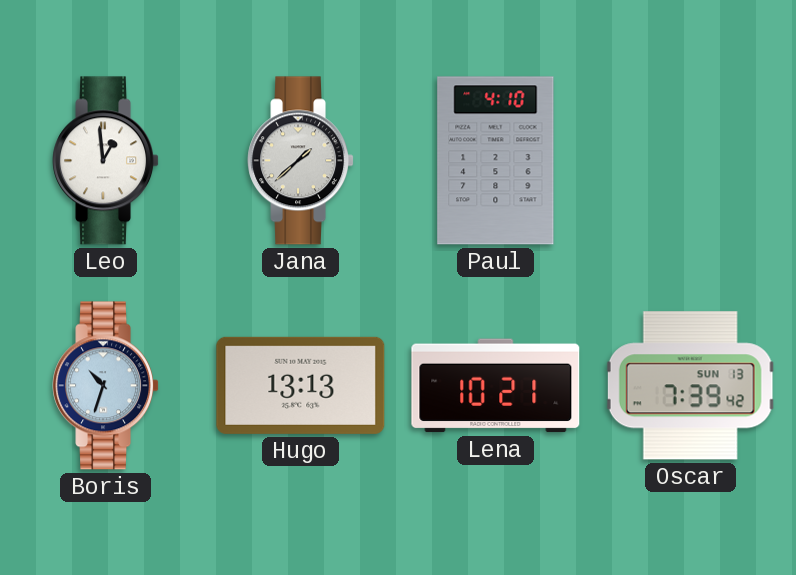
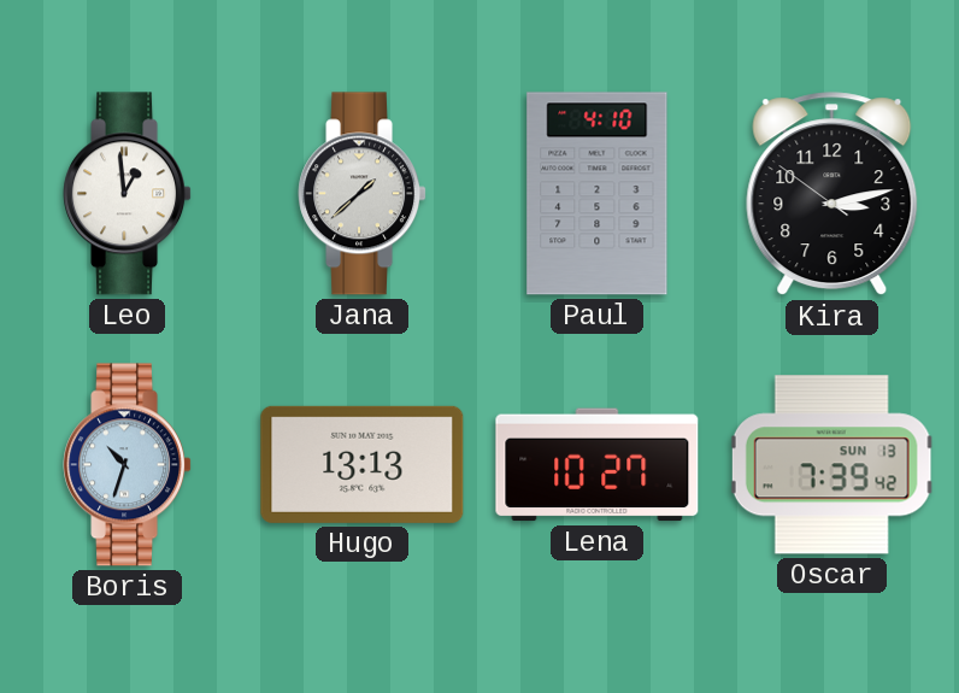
Kira: none -> 3:12 (832, 194)
Lena: 10:21 -> 10:27 (598, 465)
